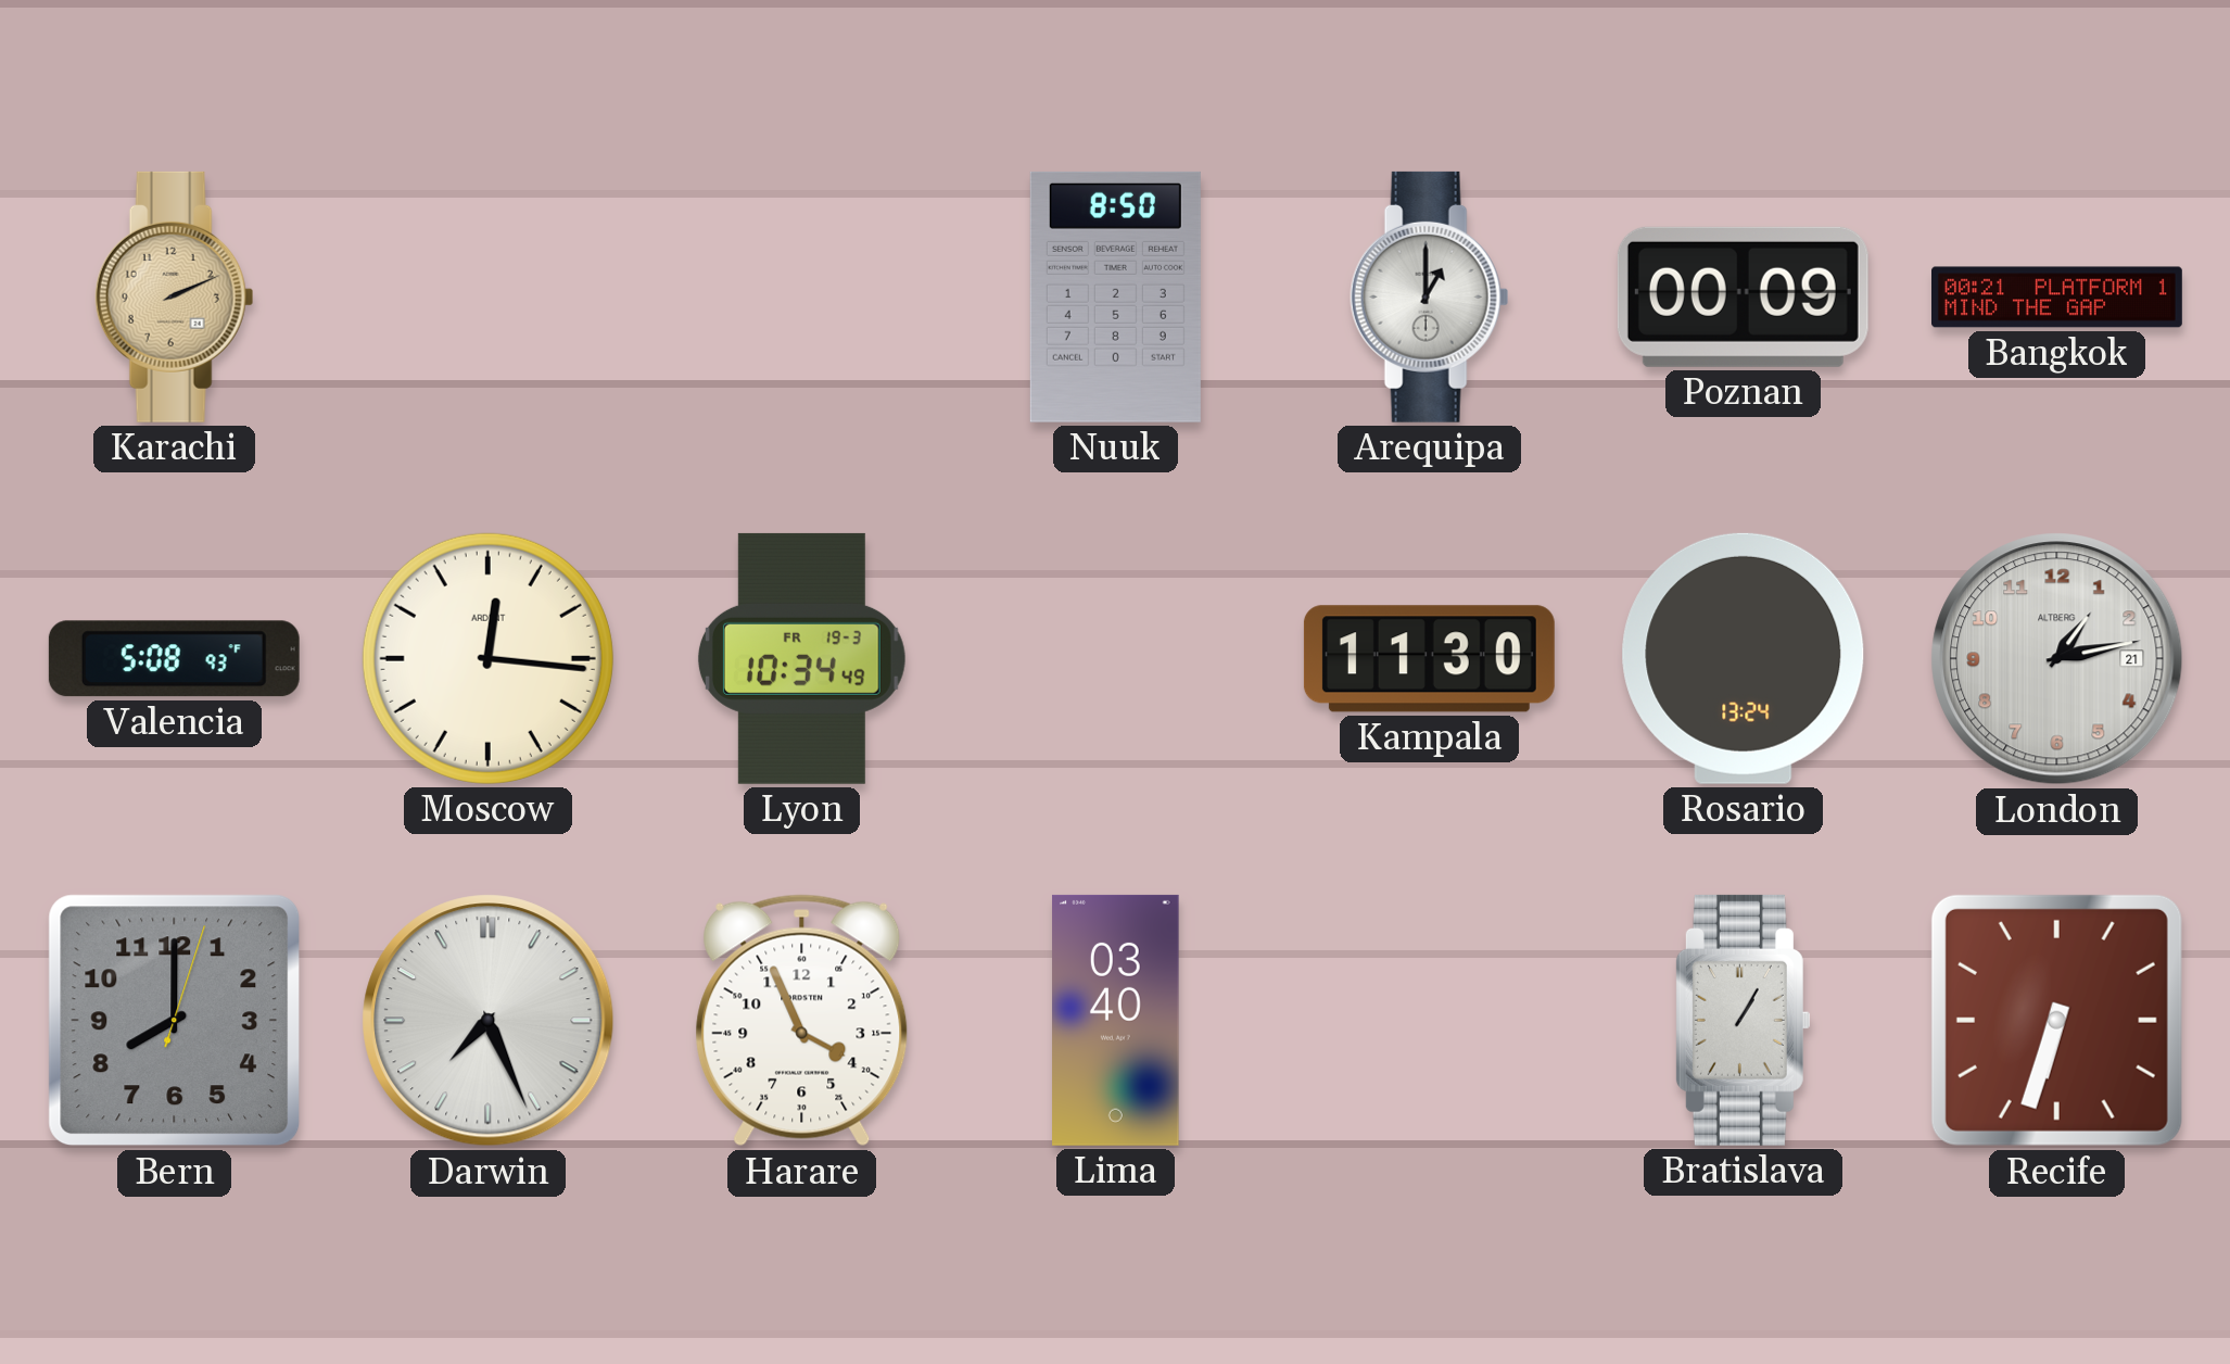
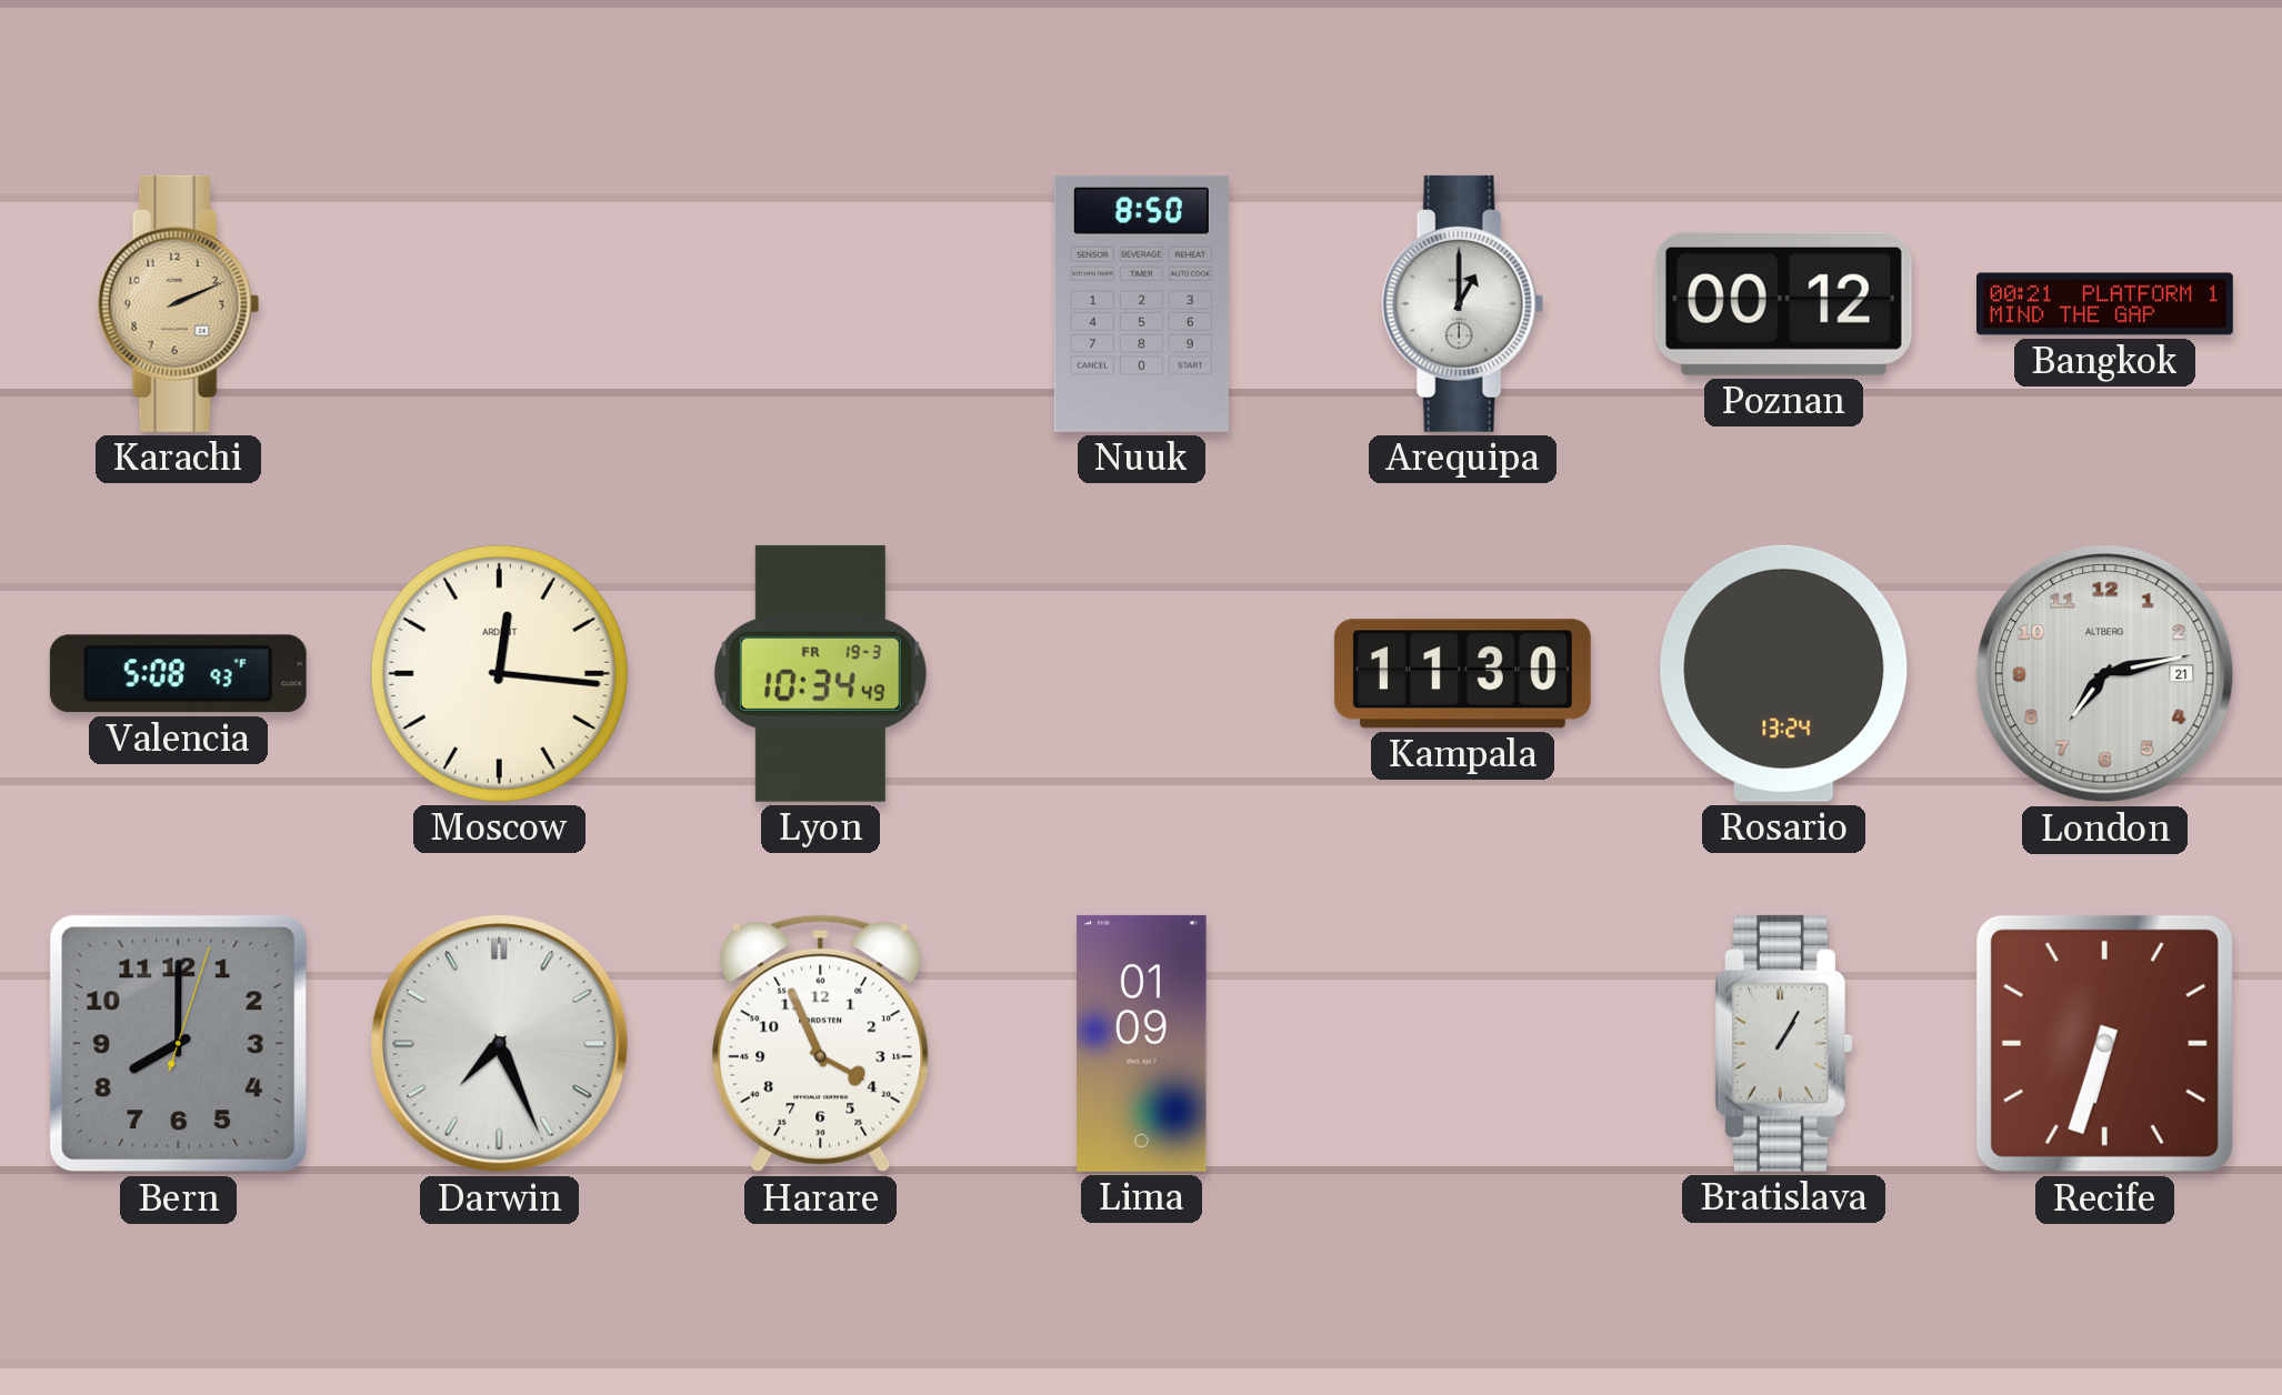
Poznan: 00:09 -> 00:12 (1783, 303)
London: 1:13 -> 7:13 (2105, 674)
Lima: 03:40 -> 01:09 (1142, 1043)
